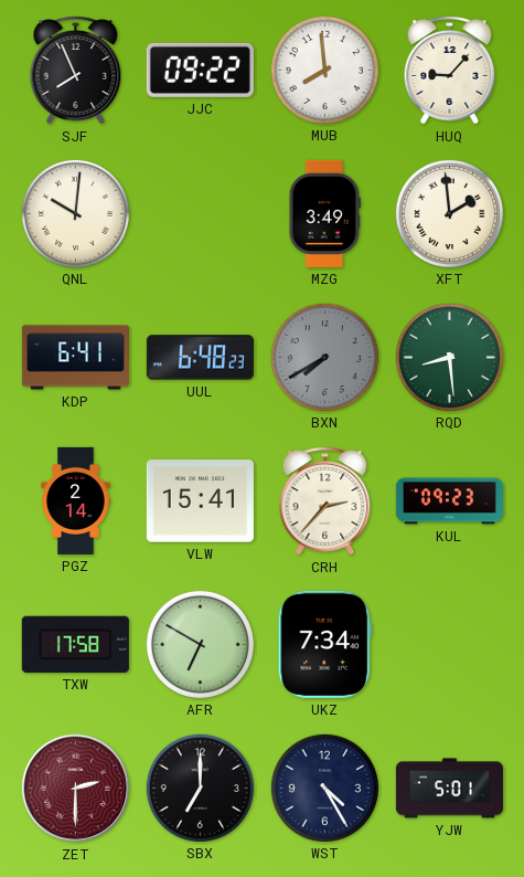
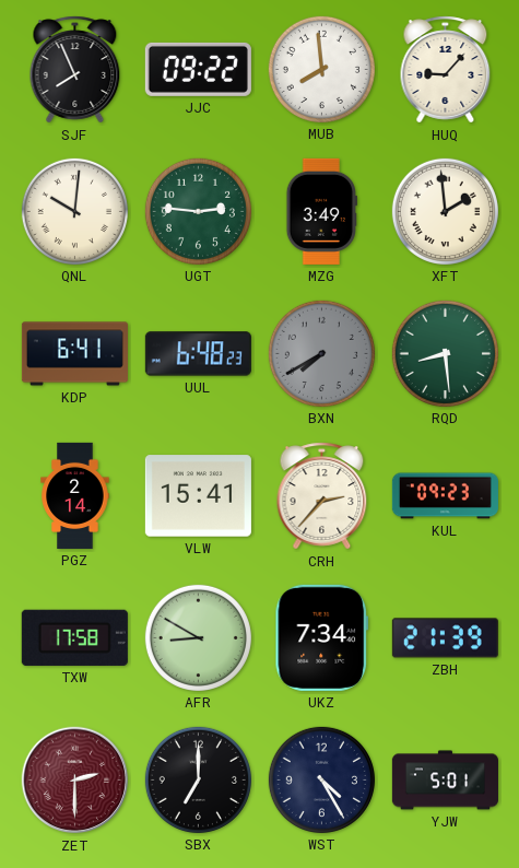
UGT: none -> 2:46 (198, 211)
AFR: 6:50 -> 8:50 (198, 637)
ZBH: none -> 21:39 (445, 638)
